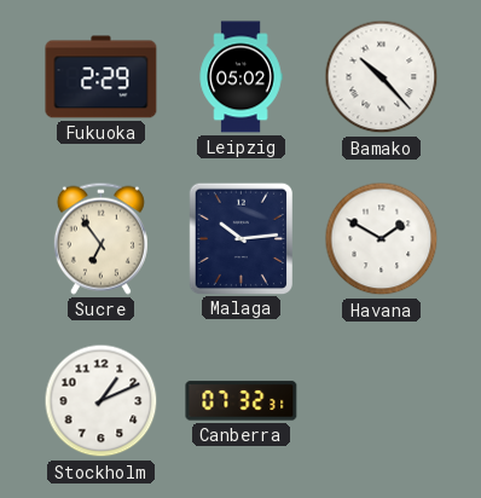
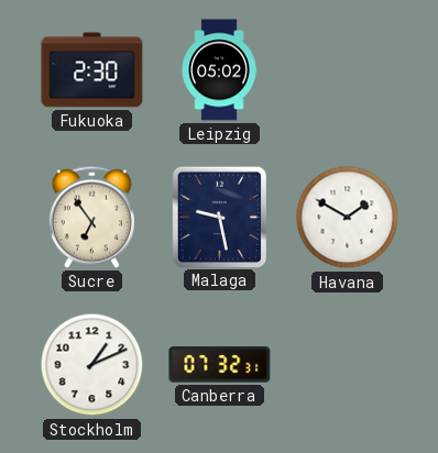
Fukuoka: 2:29 -> 2:30 (92, 70)
Bamako: 10:23 -> none (382, 77)
Malaga: 10:14 -> 9:28 (219, 217)
